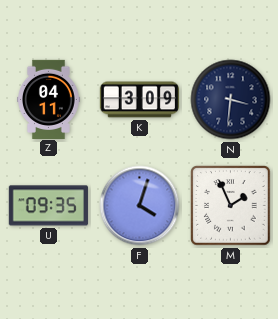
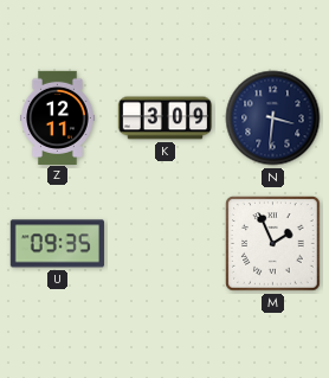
Z: 04:11 -> 12:11 (58, 117)
F: 4:03 -> none (140, 206)
